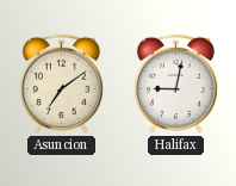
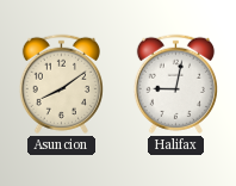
Asuncion: 7:09 -> 8:09 (61, 83)
